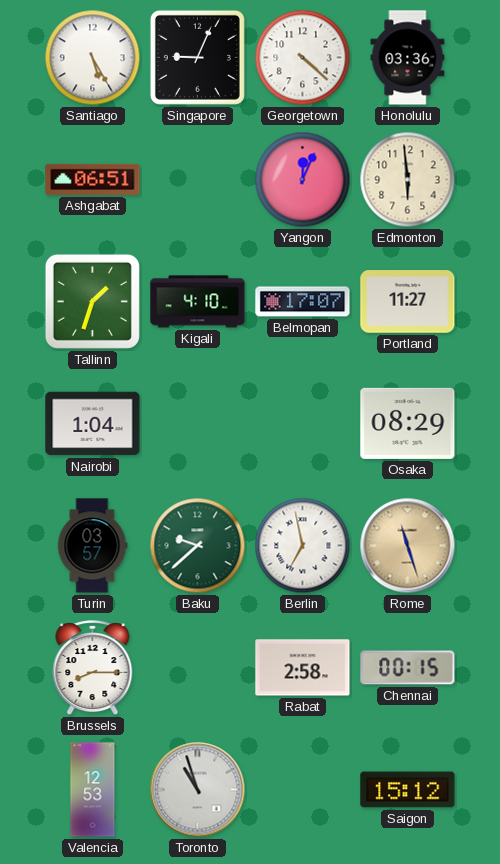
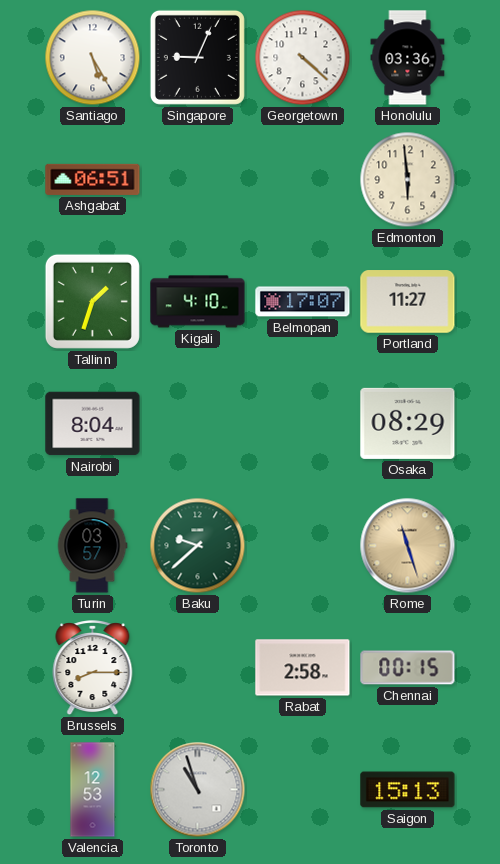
Yangon: 12:04 -> none (303, 180)
Nairobi: 1:04 -> 8:04 (93, 424)
Berlin: 6:58 -> none (303, 546)
Saigon: 15:12 -> 15:13 (408, 790)
